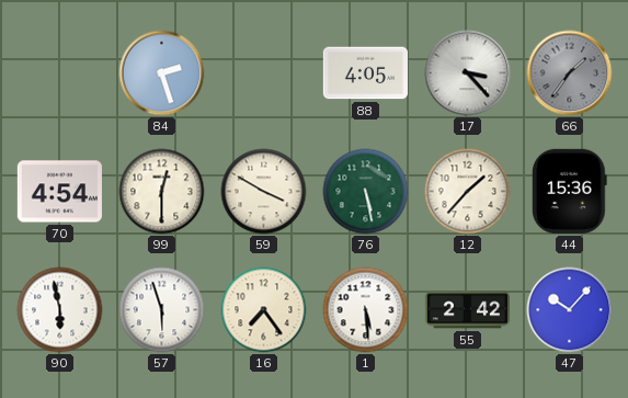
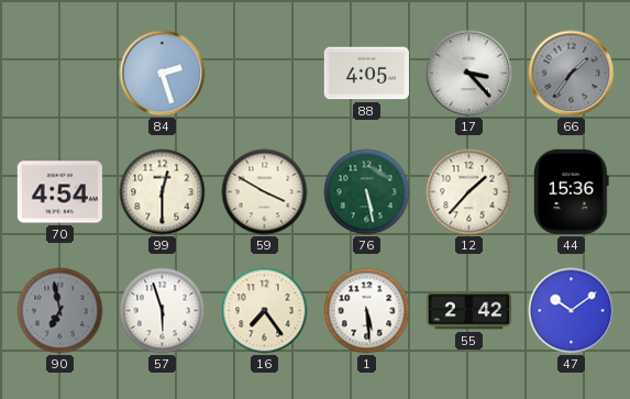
90: 5:58 -> 6:58 (60, 311)
90 dial: white -> grey (60, 311)
47: 10:07 -> 10:09 (572, 311)
